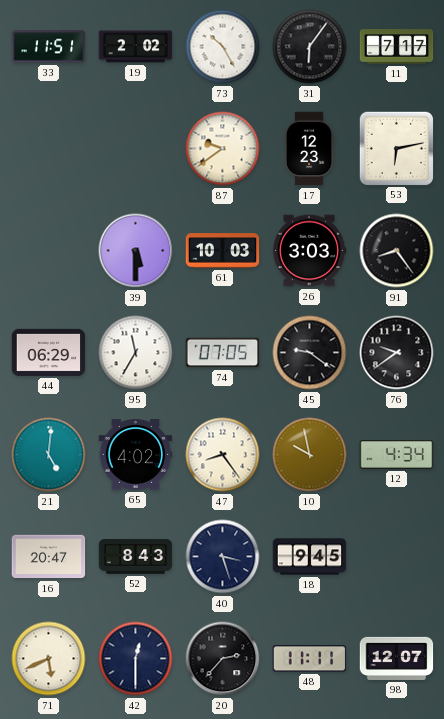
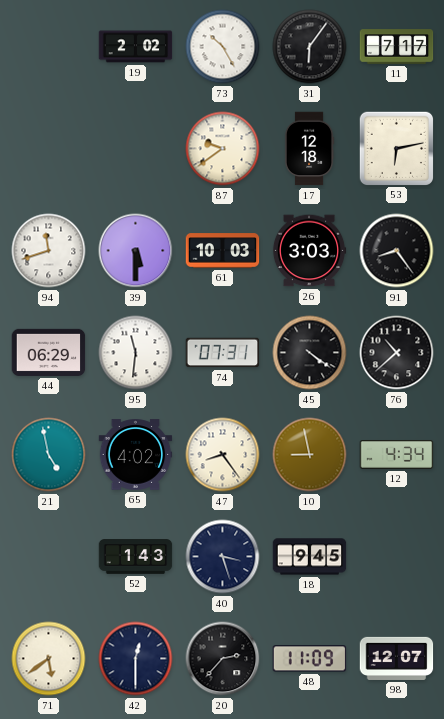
33: 11:51 -> none (49, 47)
17: 12:23 -> 12:18 (309, 149)
94: none -> 11:42 (49, 251)
95: 11:35 -> 11:31 (136, 353)
74: 07:05 -> 07:31 (223, 353)
45: 9:21 -> 4:21 (310, 353)
76: 9:39 -> 10:38 (397, 353)
21: 5:01 -> 4:58 (49, 455)
10: 9:58 -> 8:58 (310, 455)
16: 20:47 -> none (49, 557)
52: 8:43 -> 1:43 (136, 557)
71: 5:41 -> 5:39 (49, 659)
48: 11:11 -> 11:09 (310, 659)
